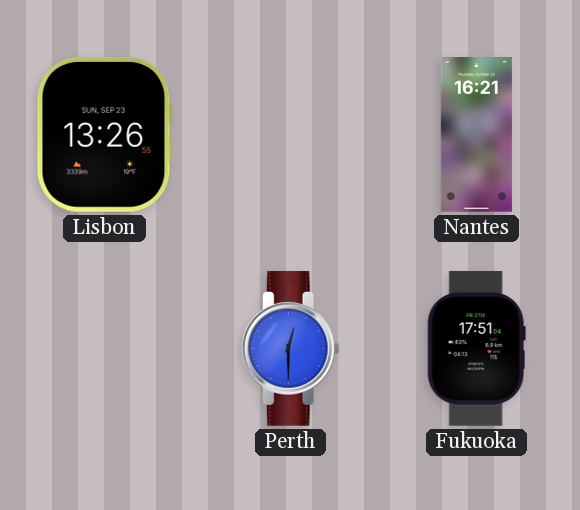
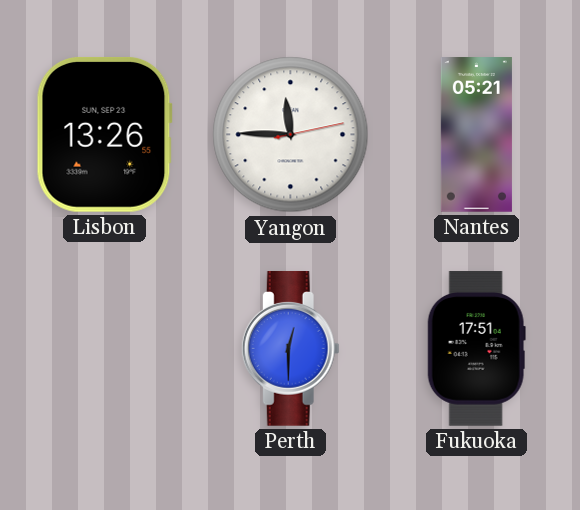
Yangon: none -> 11:45 (291, 135)
Nantes: 16:21 -> 05:21 (476, 135)
